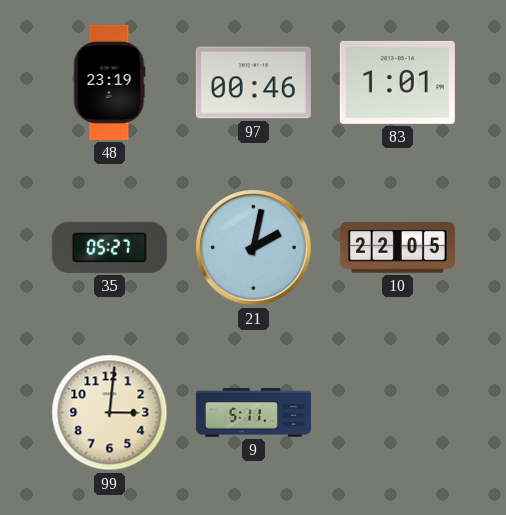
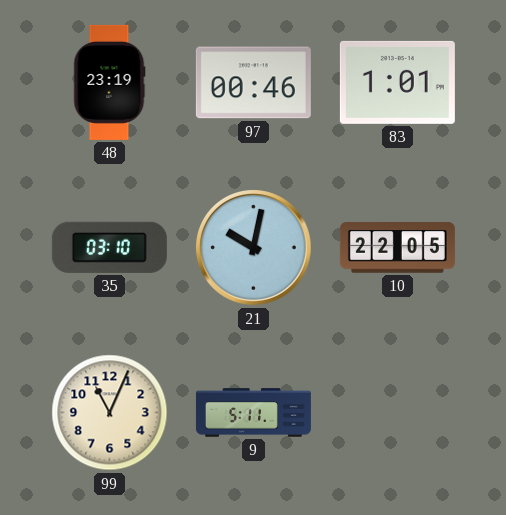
35: 05:27 -> 03:10 (109, 247)
21: 2:02 -> 10:02 (254, 248)
99: 3:01 -> 11:04 (110, 413)
